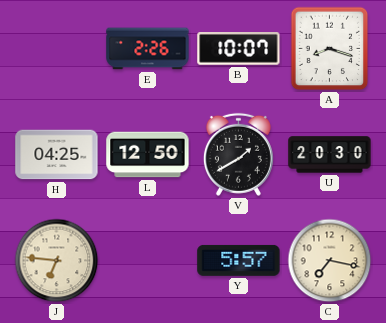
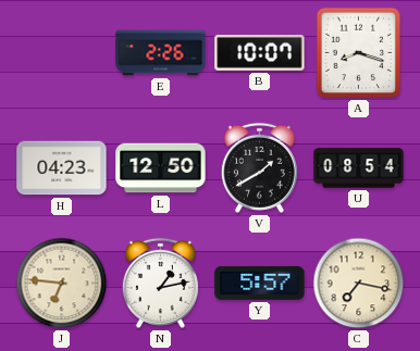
H: 04:25 -> 04:23 (62, 168)
U: 20:30 -> 08:54 (359, 168)
N: none -> 1:13 (160, 283)
